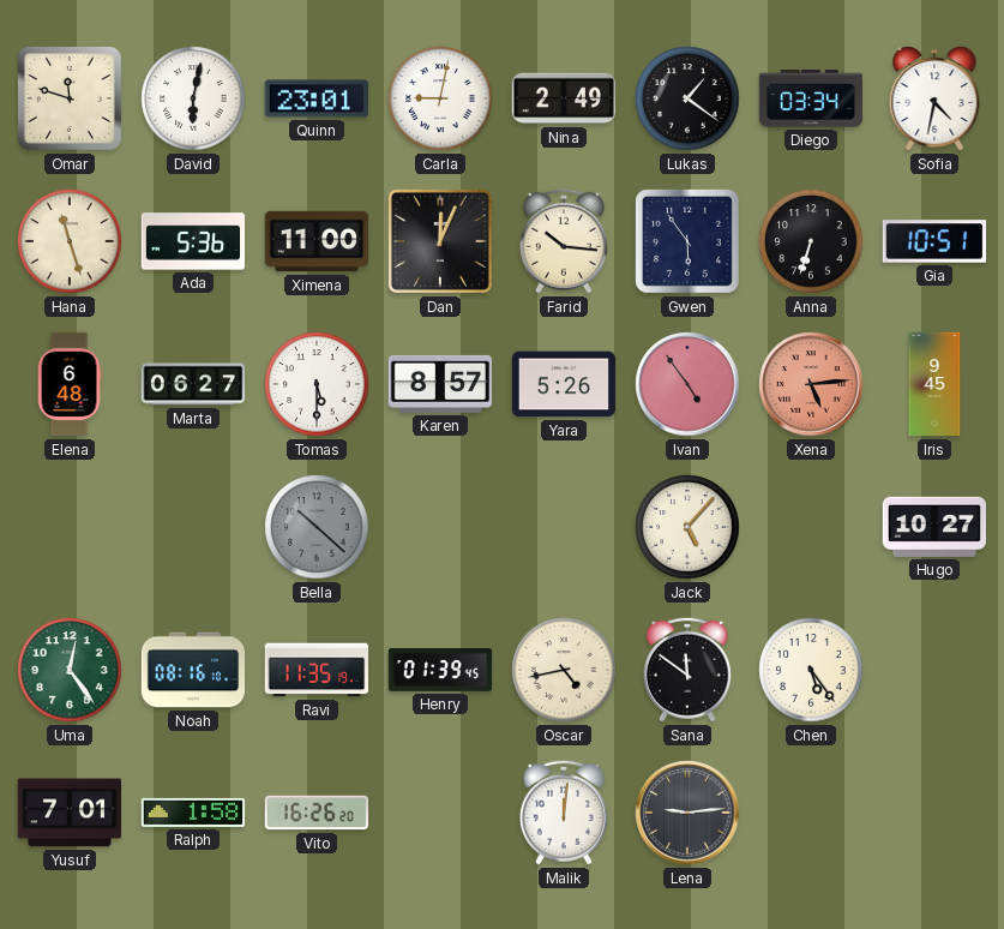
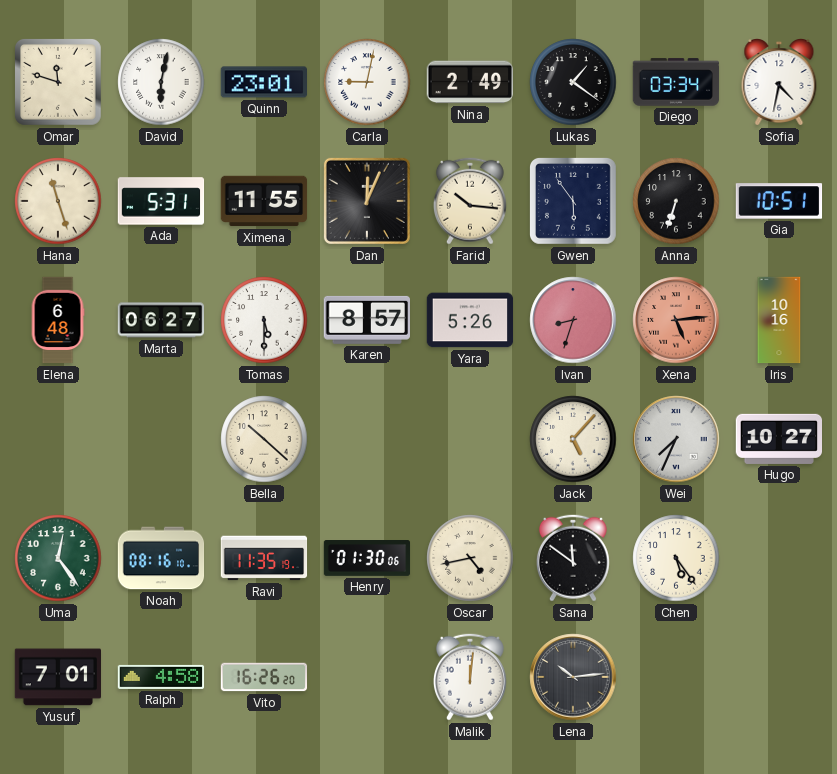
Ada: 5:36 -> 5:31 (161, 201)
Ximena: 11:00 -> 11:55 (264, 201)
Ivan: 4:54 -> 8:33 (573, 320)
Iris: 9:45 -> 10:16 (779, 320)
Bella dial: grey -> cream (264, 439)
Wei: none -> 7:34 (676, 439)
Henry: 01:39 -> 01:30 (367, 559)
Ralph: 1:58 -> 4:58 (161, 677)
Lena: 9:14 -> 10:14 (573, 677)
